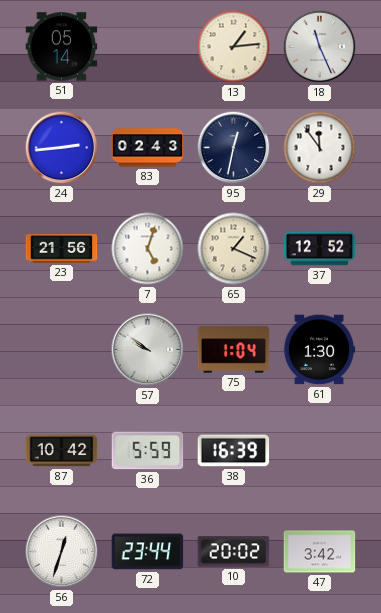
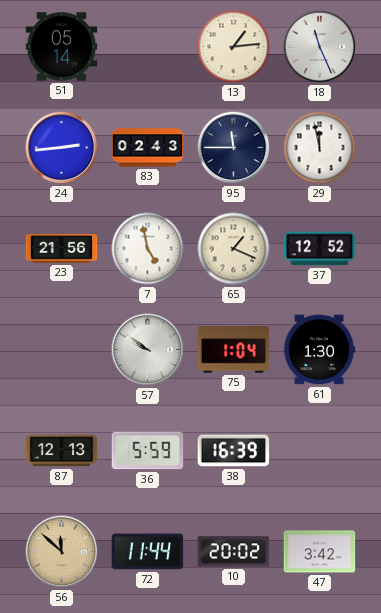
95: 12:32 -> 11:45 (234, 148)
29: 11:54 -> 11:58 (320, 148)
7: 5:03 -> 4:58 (148, 249)
87: 10:42 -> 12:13 (62, 451)
56: 12:33 -> 11:52 (62, 552)
56 dial: white -> champagne (62, 552)
72: 23:44 -> 11:44 (148, 552)
